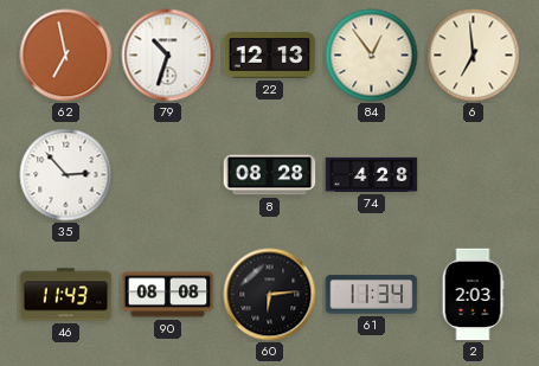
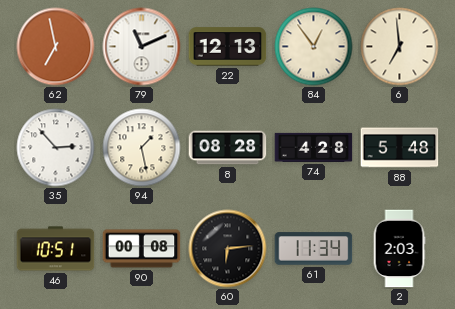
79: 10:33 -> 11:11 (142, 47)
94: none -> 1:28 (142, 148)
88: none -> 5:48 (400, 148)
46: 11:43 -> 10:51 (56, 249)
90: 08:08 -> 00:08 (142, 249)
